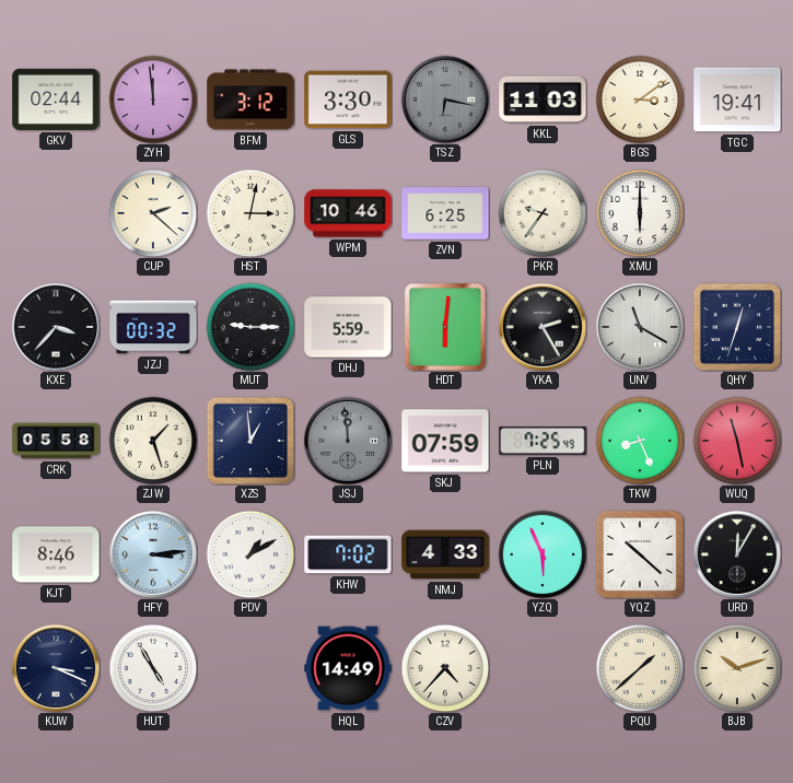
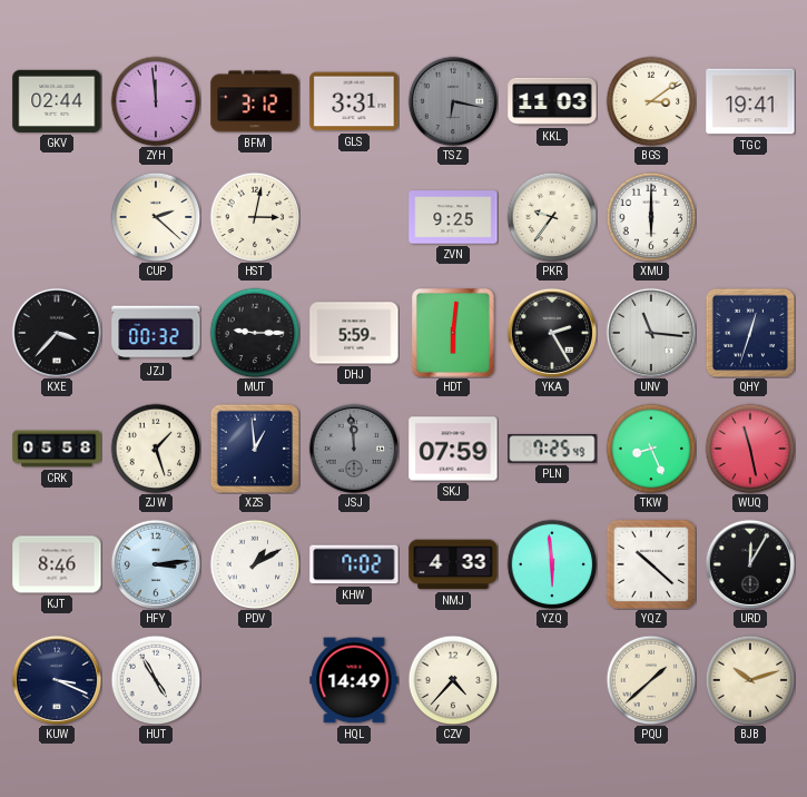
GLS: 3:30 -> 3:31 (354, 101)
WPM: 10:46 -> none (348, 213)
ZVN: 6:25 -> 9:25 (453, 217)
UNV: 11:20 -> 11:16 (650, 332)
YZQ: 5:56 -> 5:59 (552, 564)
